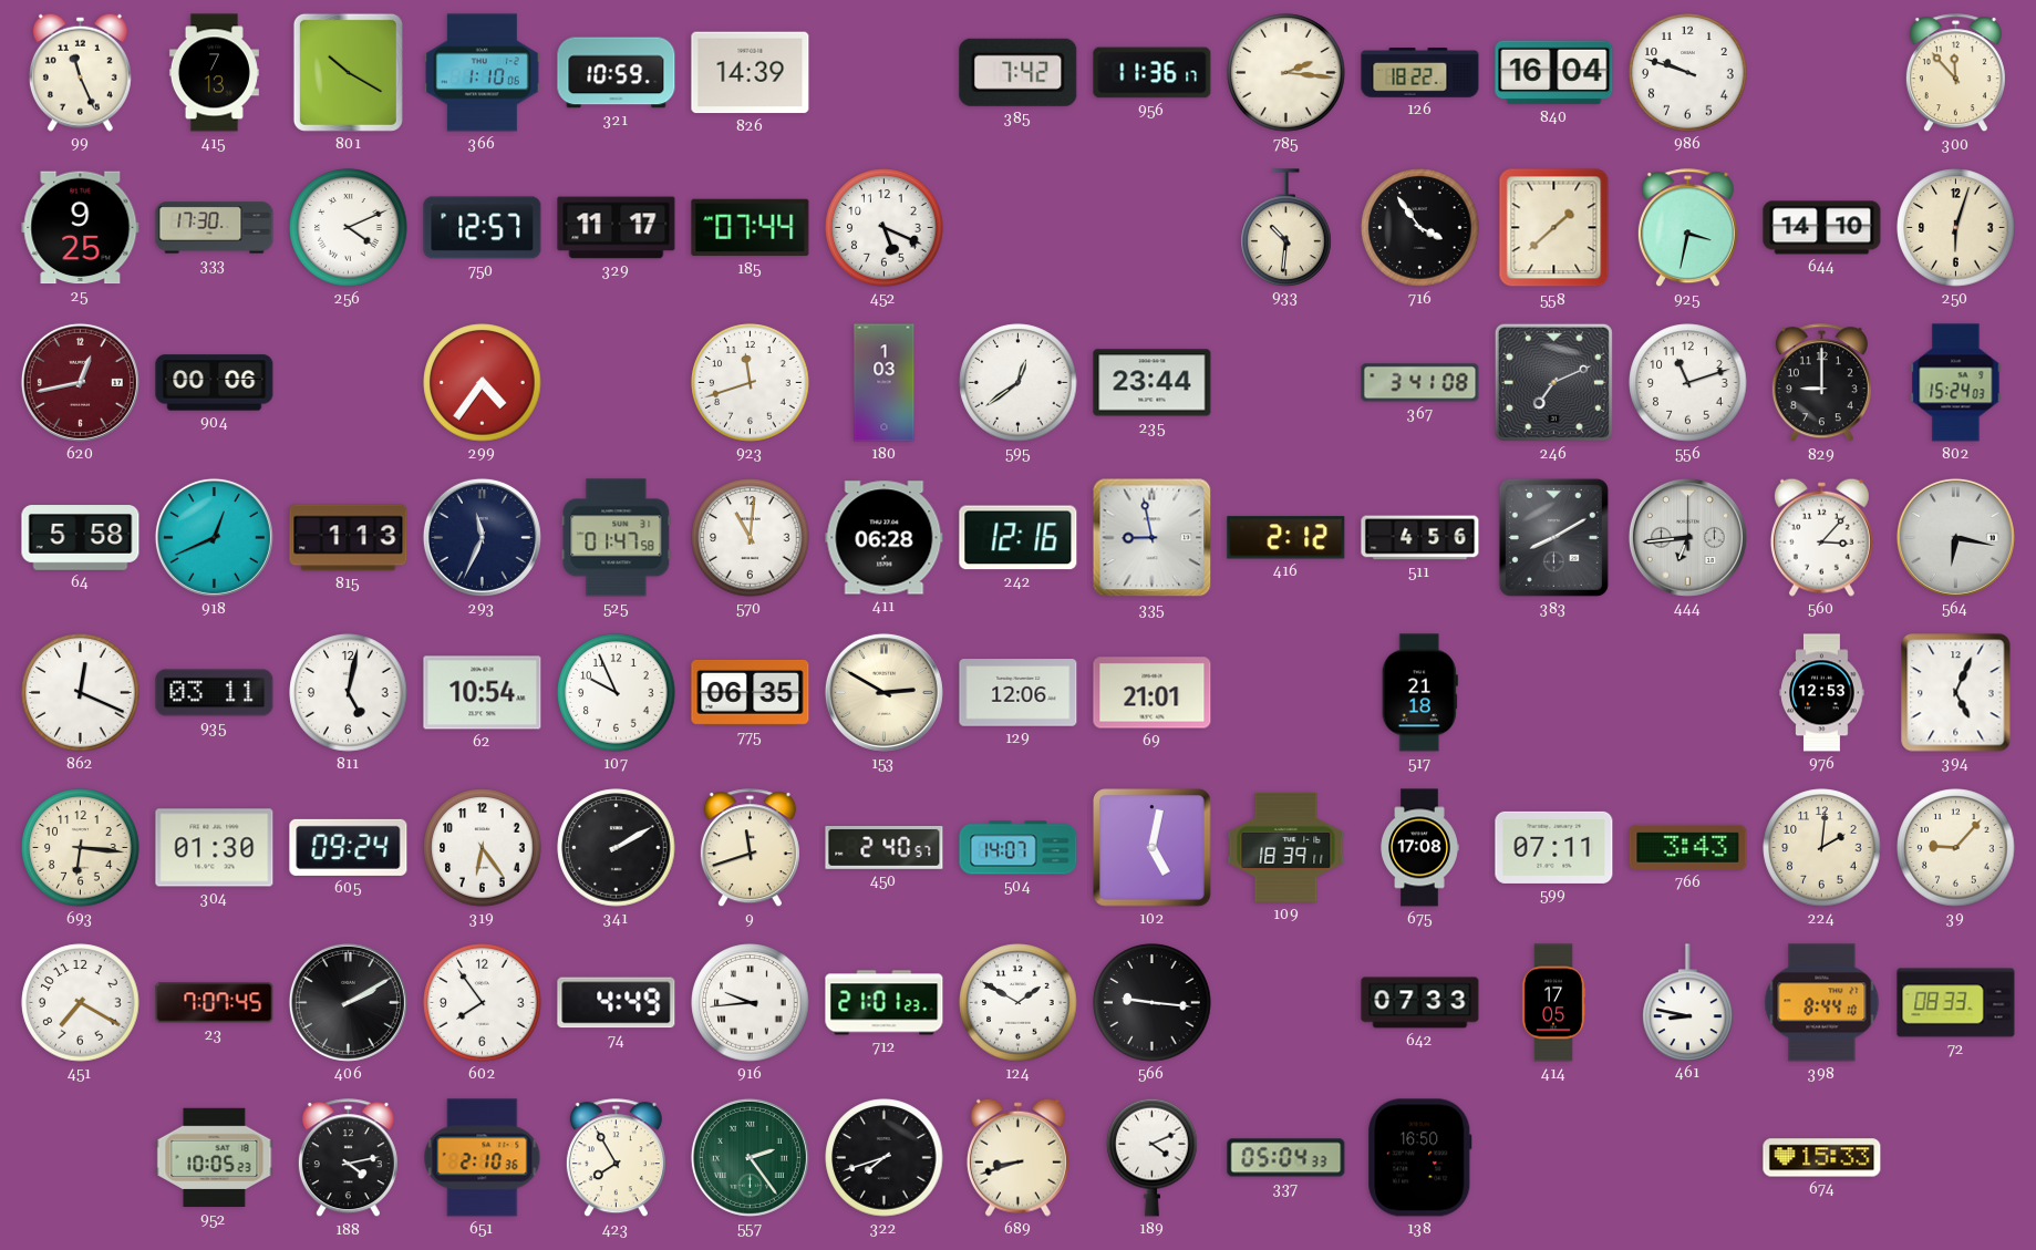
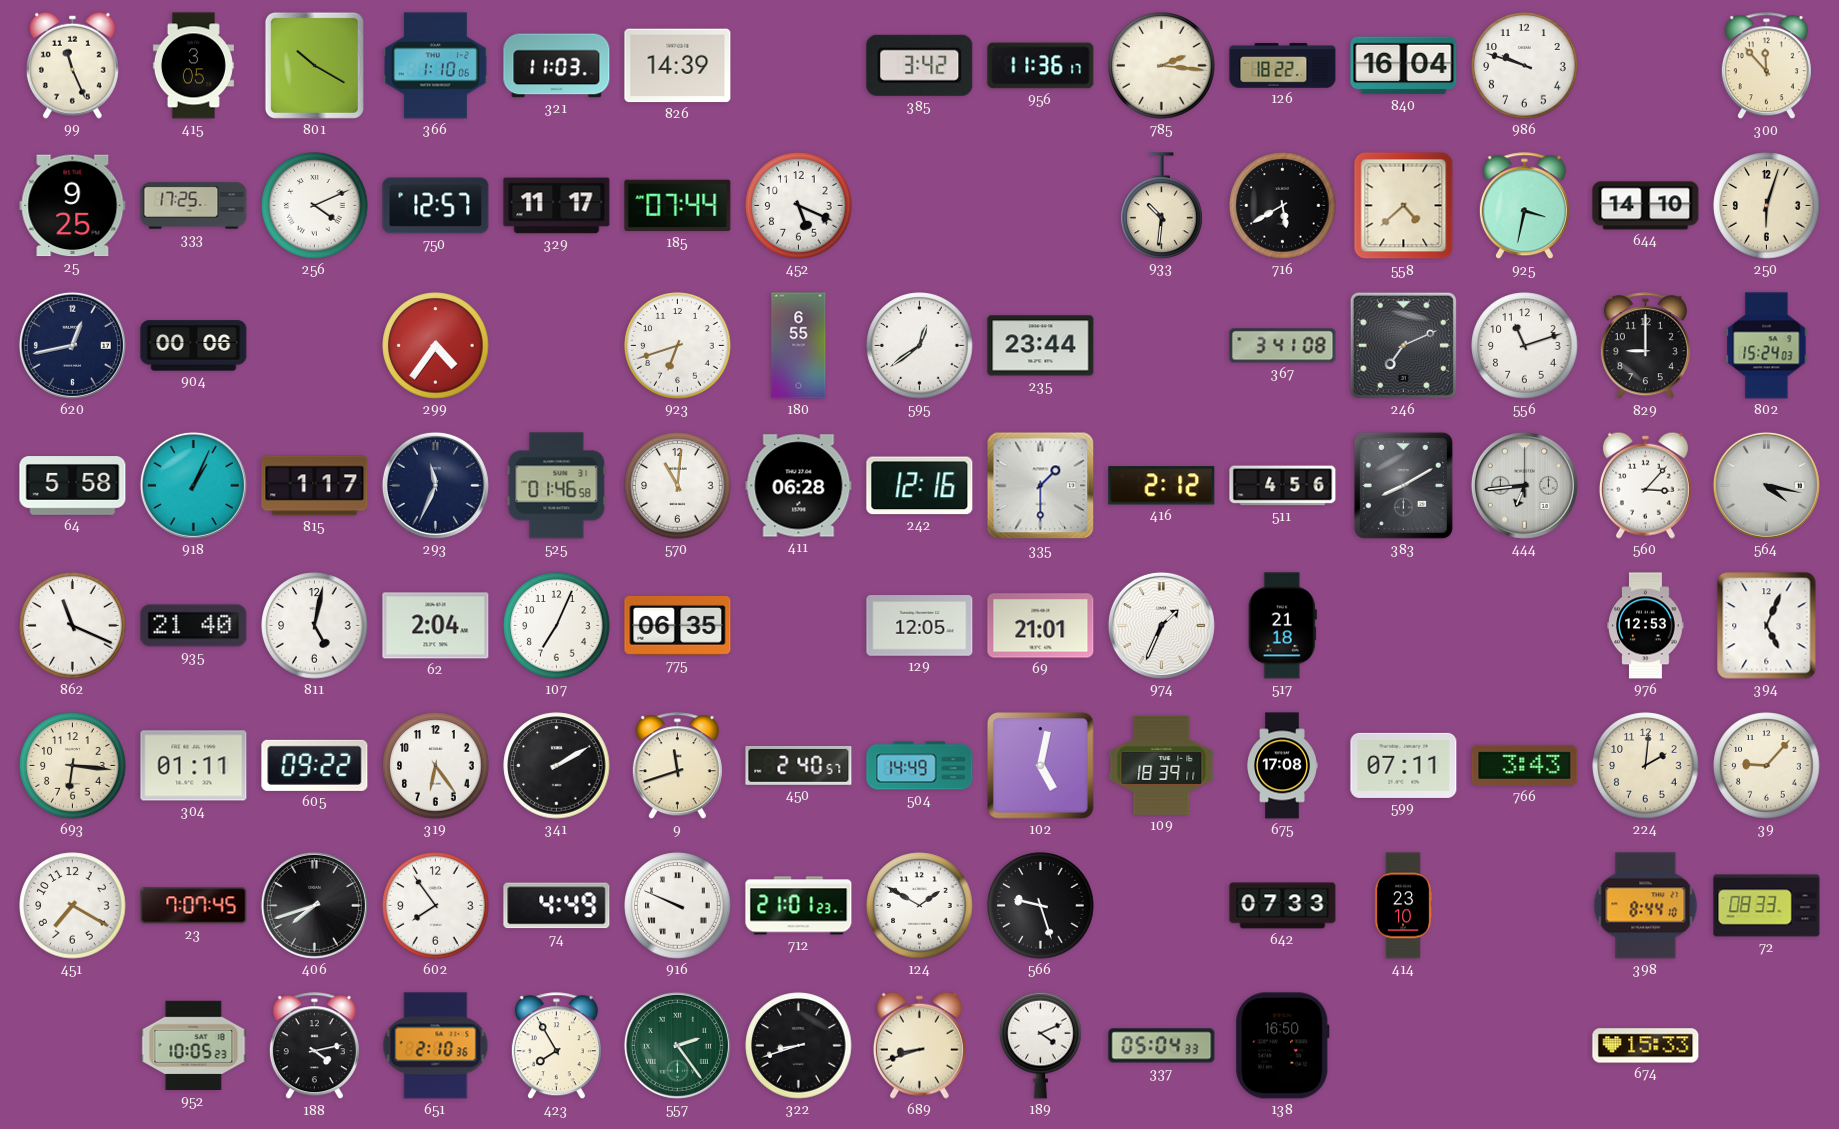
415: 7:13 -> 3:05 (193, 66)
321: 10:59 -> 11:03 (557, 66)
385: 7:42 -> 3:42 (920, 65)
333: 17:30 -> 17:25 (194, 206)
716: 3:54 -> 5:40 (1283, 206)
558: 1:38 -> 4:38 (1404, 206)
620 dial: burgundy -> navy (72, 345)
923: 11:42 -> 6:42 (678, 346)
180: 1:03 -> 6:55 (799, 346)
918: 12:41 -> 1:04 (193, 485)
815: 1:13 -> 1:17 (315, 486)
525: 01:47 -> 01:46 (557, 486)
335: 8:58 -> 1:30 (1041, 486)
564: 6:17 -> 4:17 (1766, 485)
862: 12:19 -> 11:19 (73, 626)
935: 03:11 -> 21:40 (194, 626)
62: 10:54 -> 2:04 (436, 626)
107: 9:56 -> 7:04 (557, 626)
153: 2:50 -> none (883, 692)
129: 12:06 -> 12:05 (920, 626)
974: none -> 1:34 (1161, 625)
304: 01:30 -> 01:11 (194, 766)
605: 09:24 -> 09:22 (315, 765)
504: 14:07 -> 14:49 (920, 766)
406: 2:10 -> 7:42 (314, 905)
916: 9:44 -> 9:49 (678, 906)
566: 9:16 -> 9:27 (1041, 906)
414: 17:05 -> 23:10 (1403, 906)
461: 8:47 -> none (1688, 1002)
322: 7:42 -> 8:42 (799, 1046)
